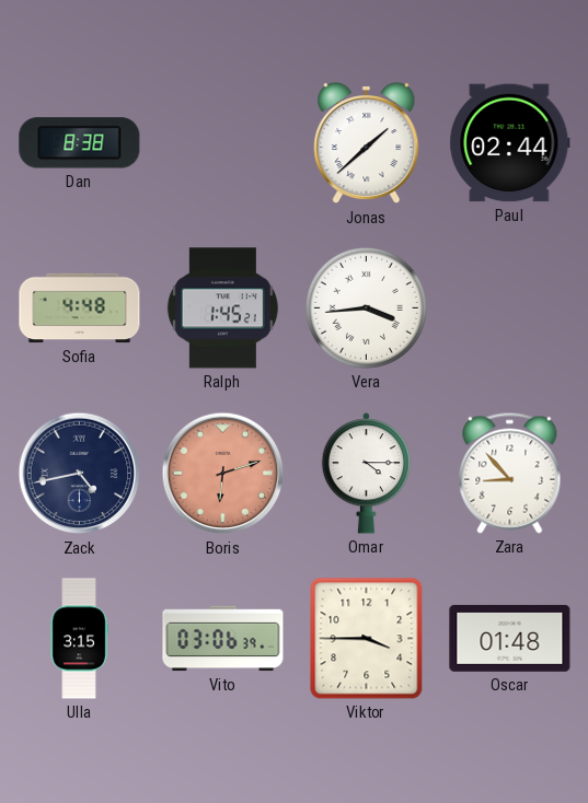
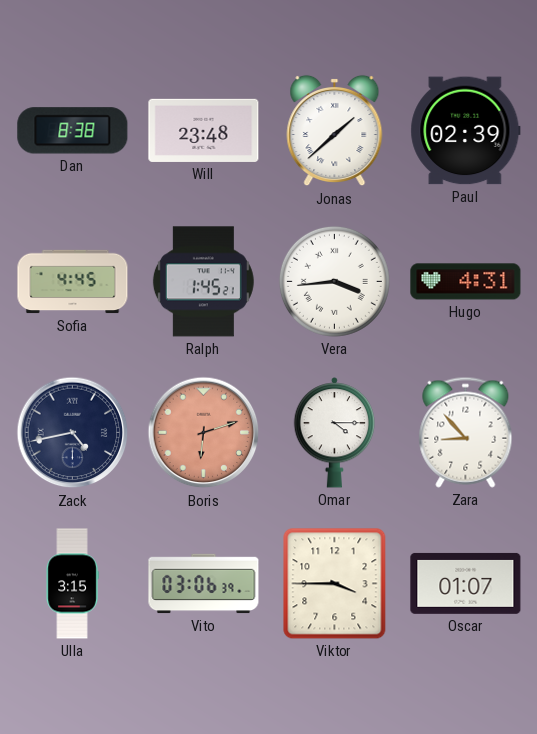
Will: none -> 23:48 (204, 130)
Paul: 02:44 -> 02:39 (466, 131)
Sofia: 4:48 -> 4:45 (73, 282)
Hugo: none -> 4:31 (466, 282)
Oscar: 01:48 -> 01:07 (466, 583)
